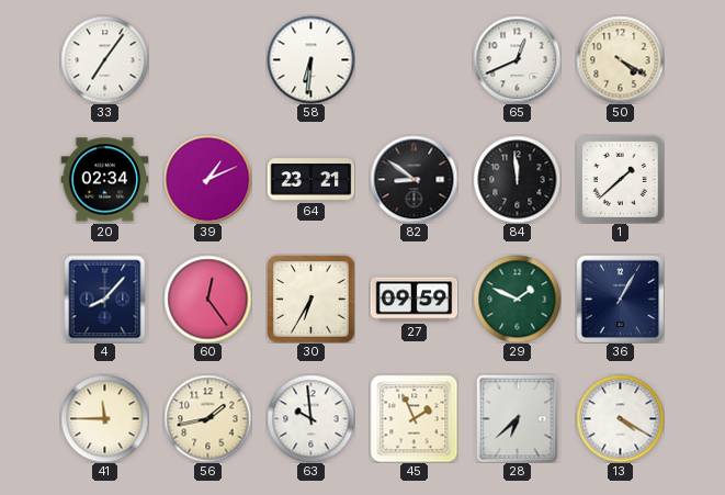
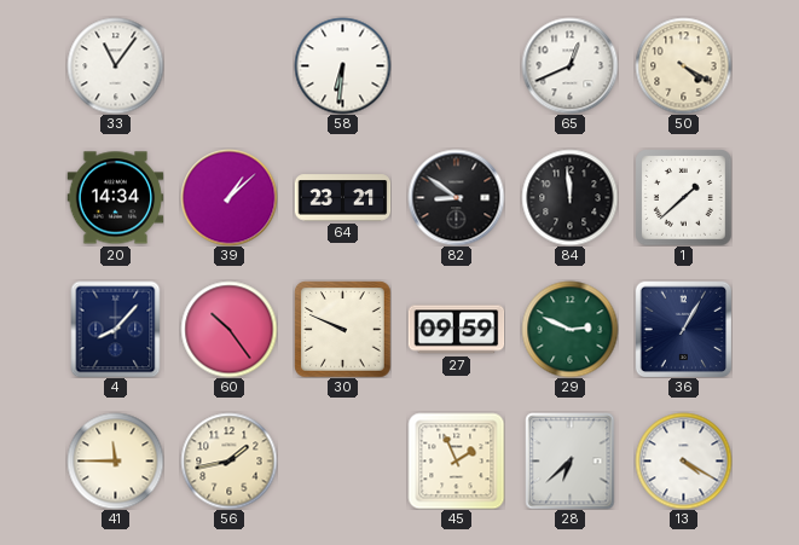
33: 7:06 -> 11:06 (115, 65)
20: 02:34 -> 14:34 (115, 198)
39: 1:11 -> 1:08 (228, 197)
60: 12:24 -> 10:24 (228, 329)
30: 6:35 -> 9:49 (342, 329)
29: 1:49 -> 2:49 (569, 329)
63: 9:59 -> none (310, 418)
